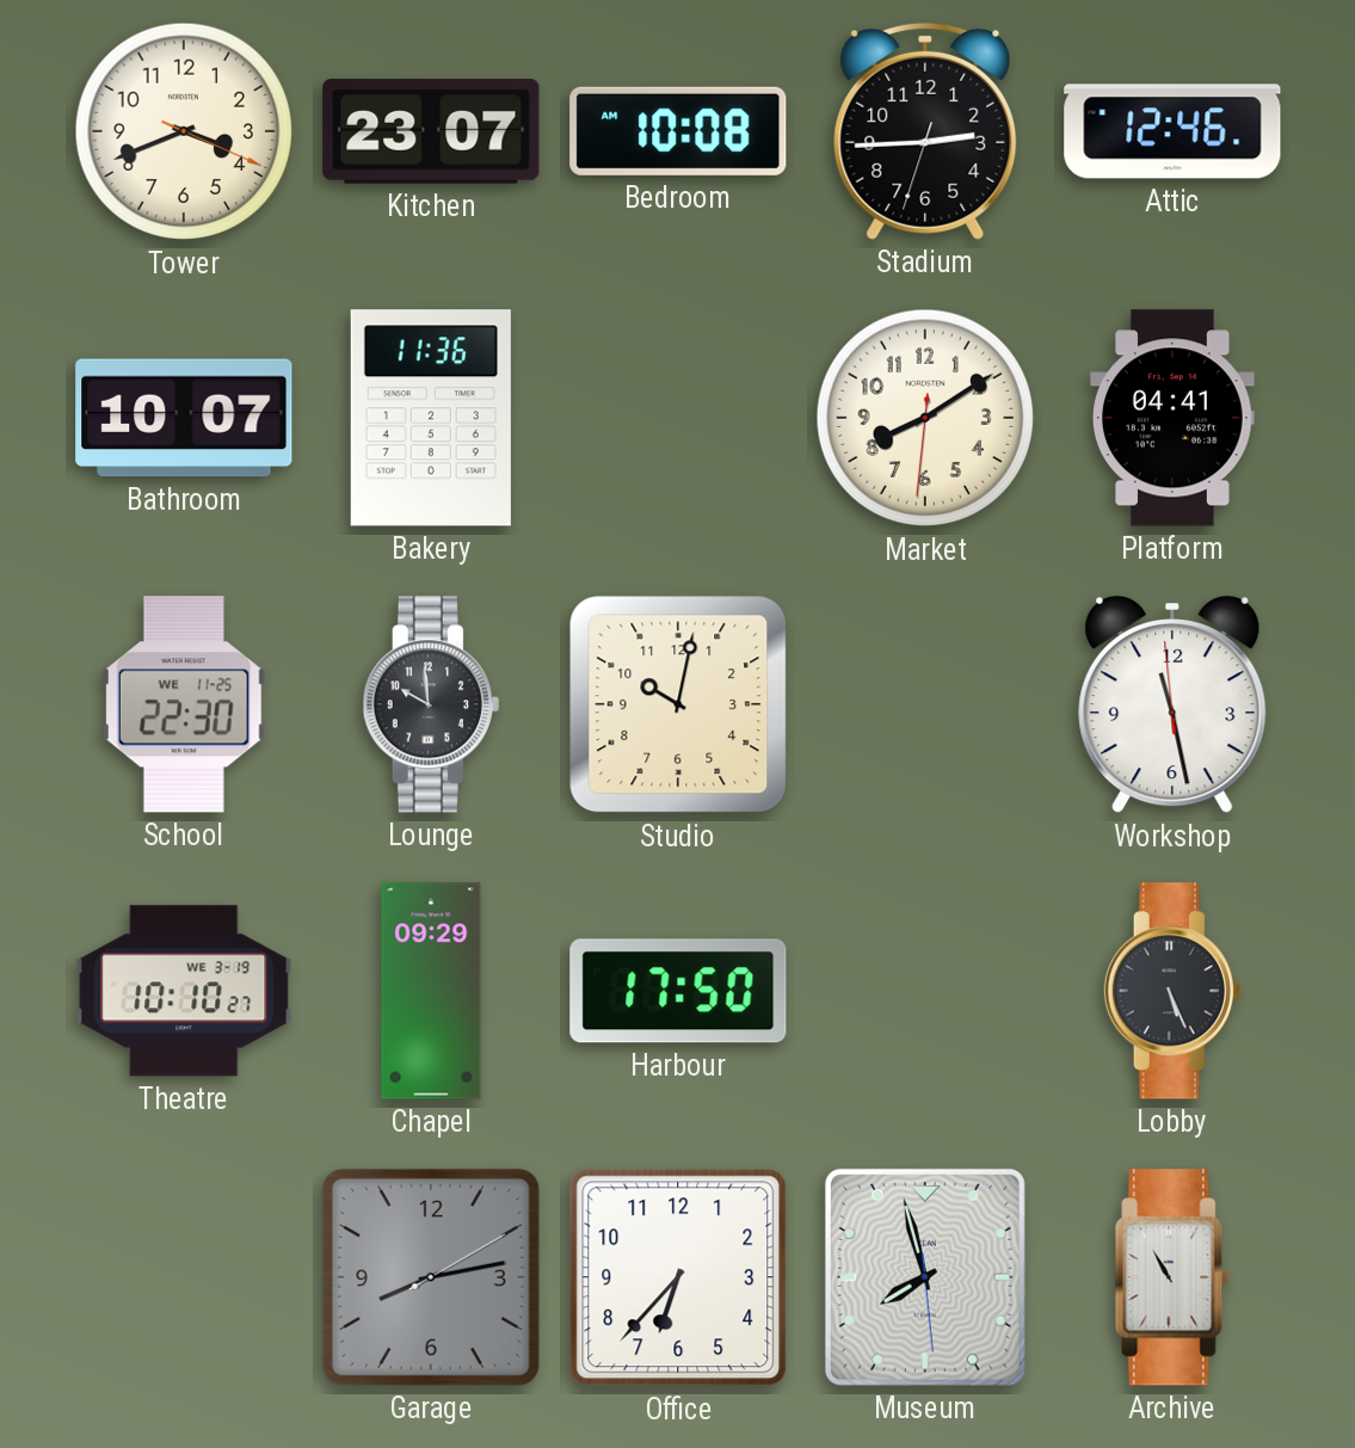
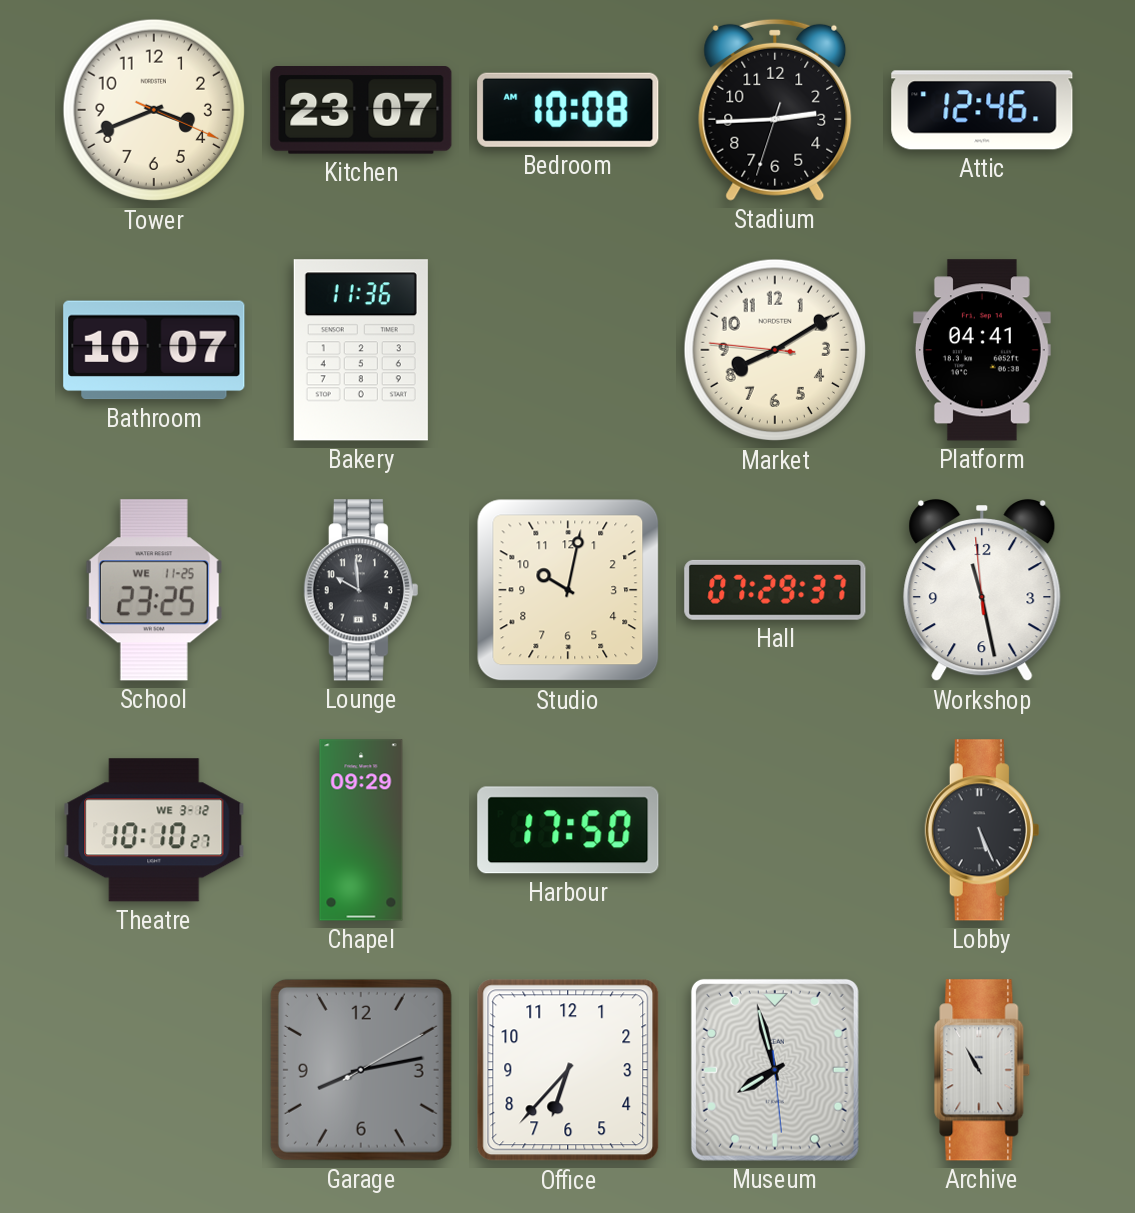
Market: 8:09:31 -> 8:09:46 (775, 350)
School: 22:30 -> 23:25 (154, 590)
Hall: none -> 07:29 (775, 590)
Theatre date: WE 3-19 -> WE 3-12 (154, 830)
